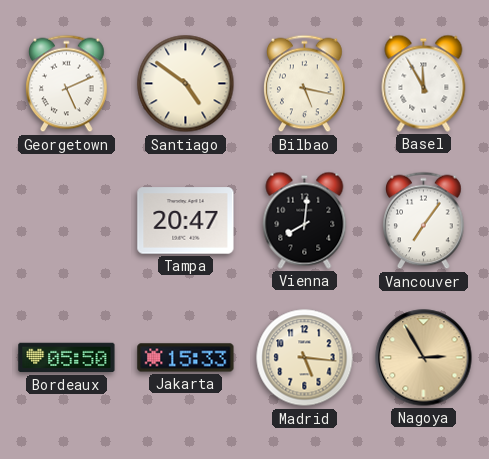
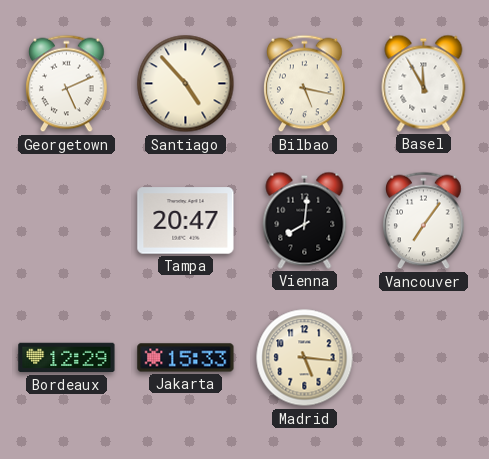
Santiago: 4:51 -> 4:53 (186, 84)
Bordeaux: 05:50 -> 12:29 (67, 358)
Nagoya: 2:55 -> none (424, 358)
